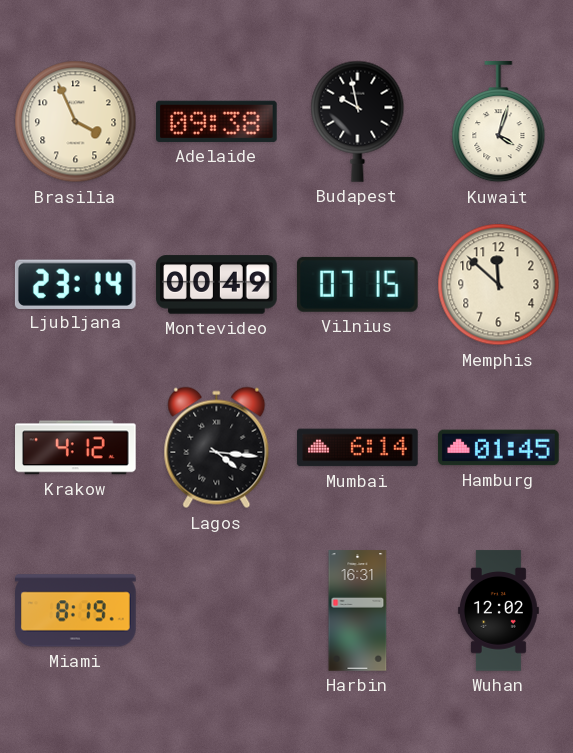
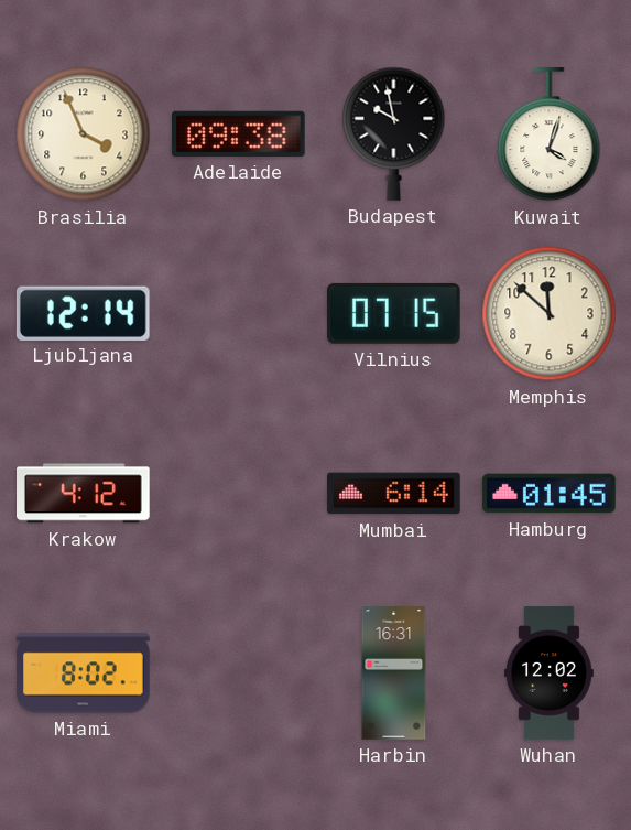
Ljubljana: 23:14 -> 12:14 (83, 313)
Montevideo: 00:49 -> none (217, 285)
Lagos: 4:16 -> none (217, 448)
Miami: 8:19 -> 8:02 (84, 673)
